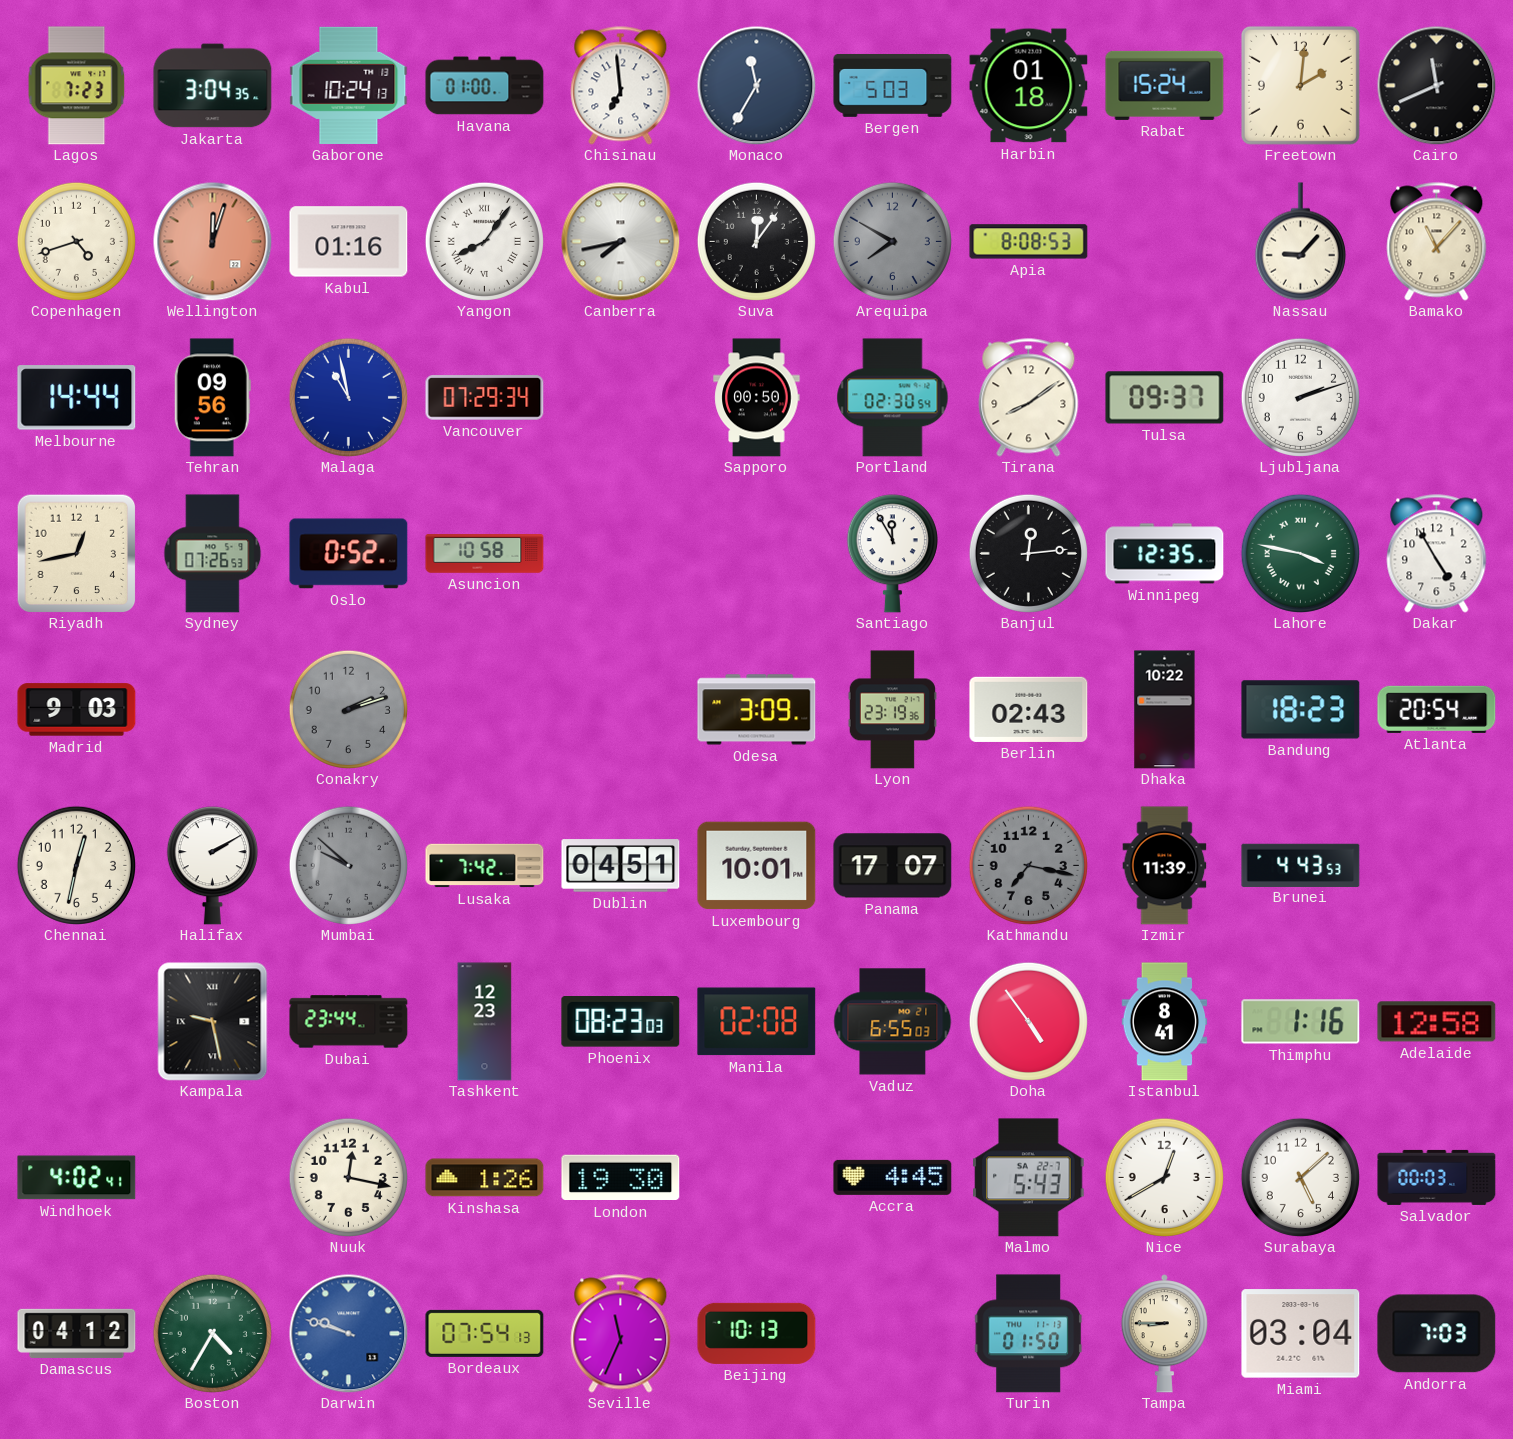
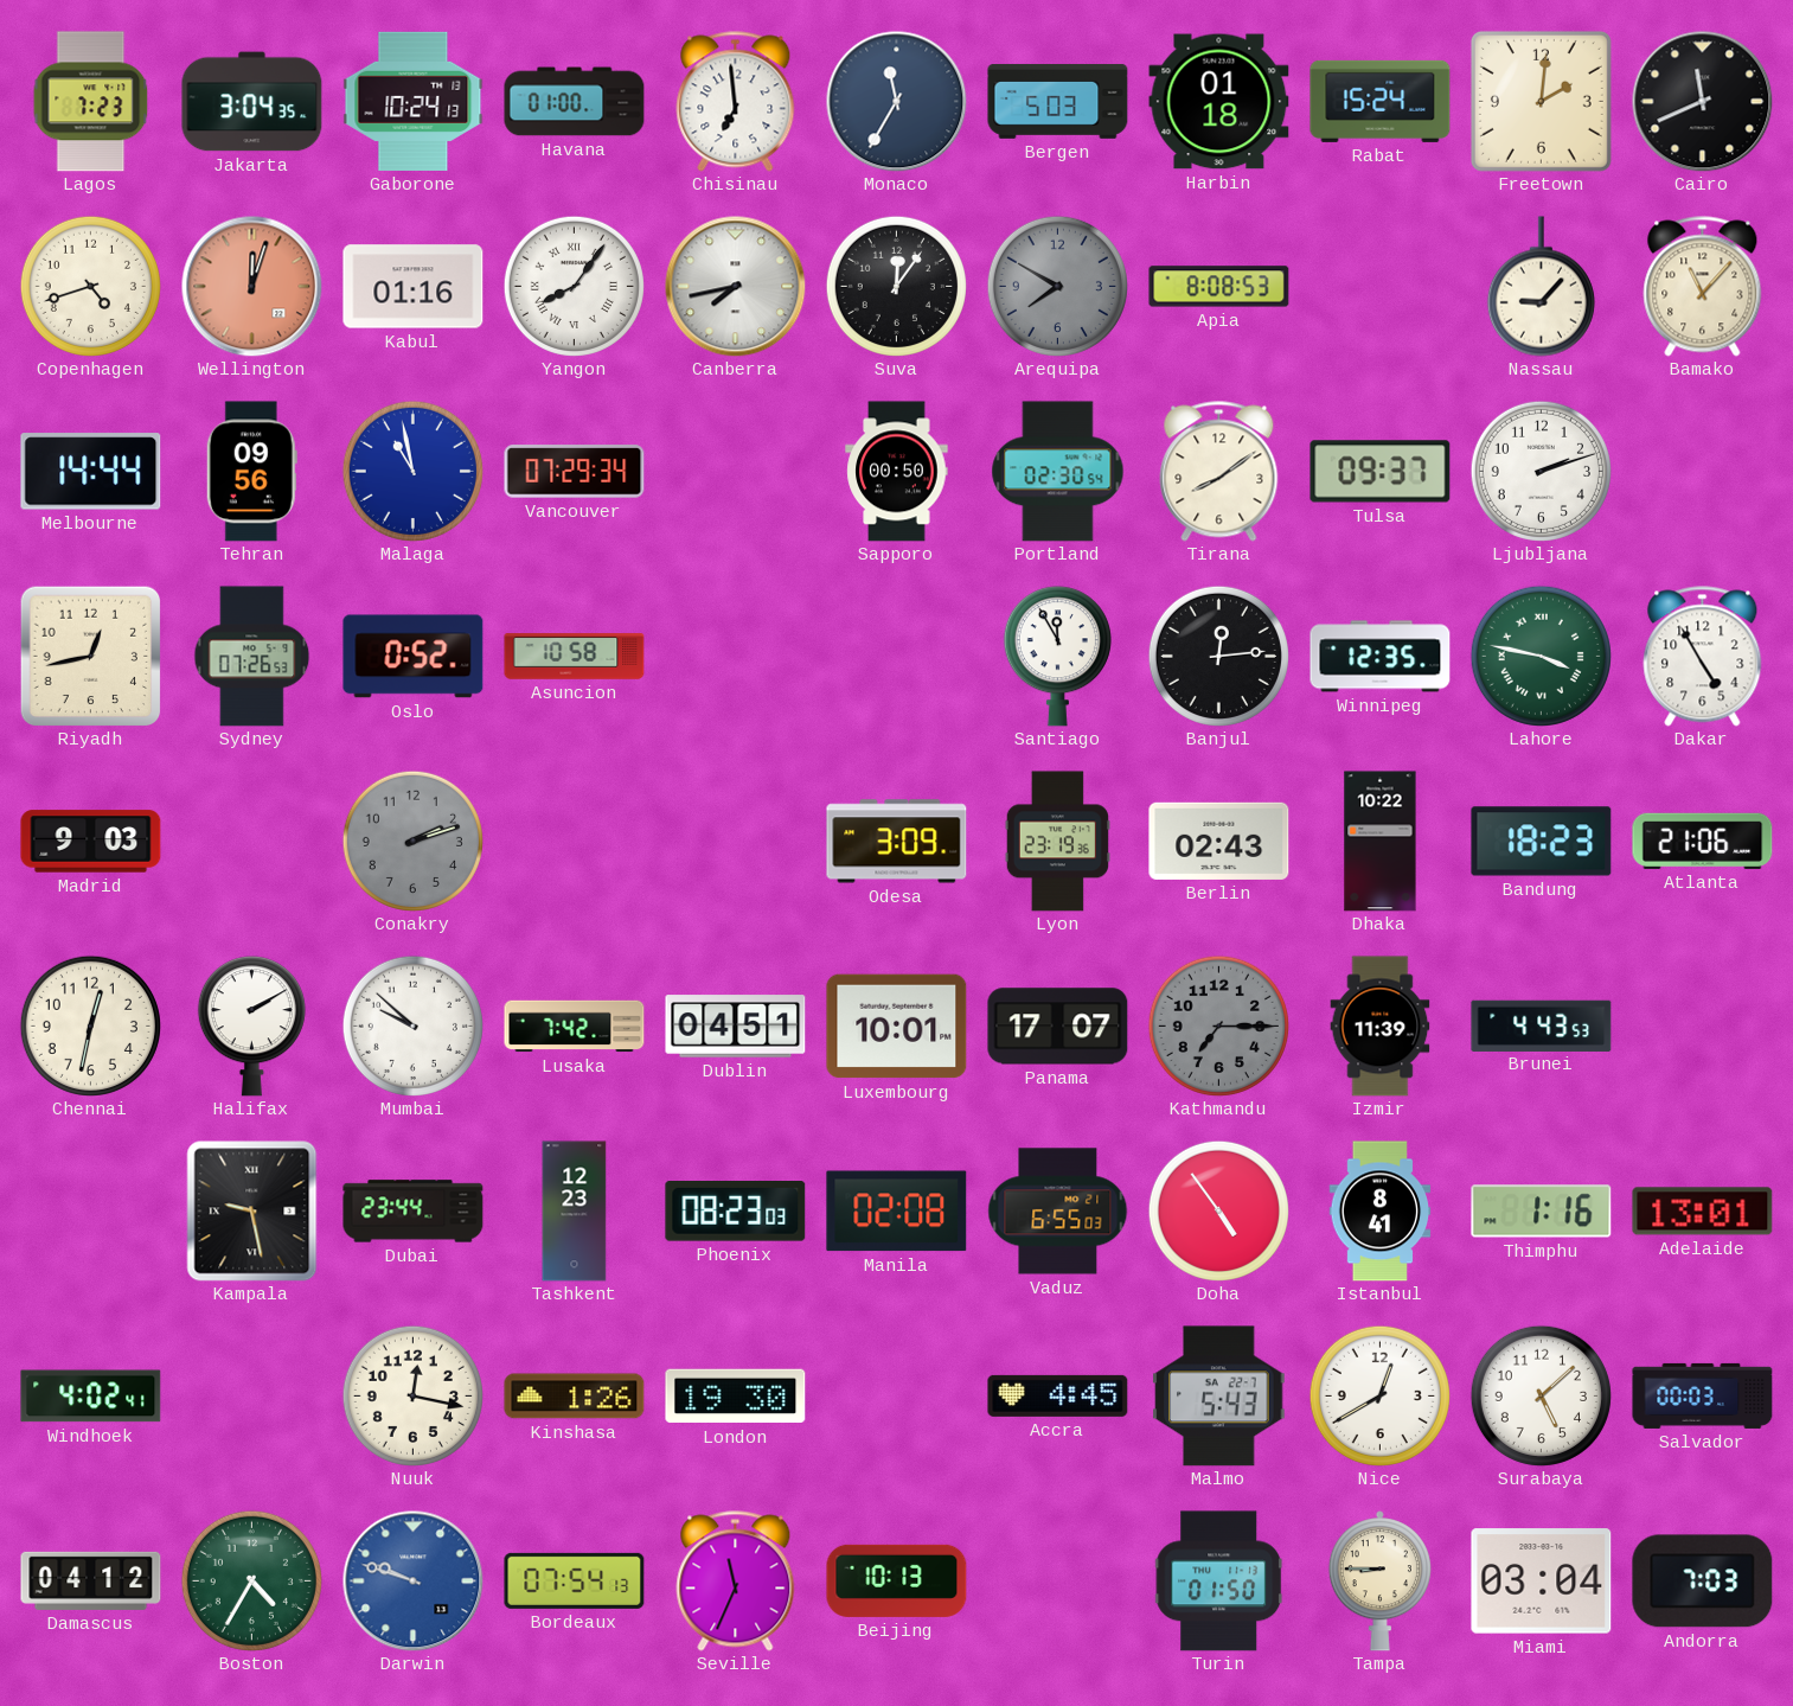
Atlanta: 20:54 -> 21:06 (1703, 841)
Mumbai dial: grey -> white (412, 1025)
Kathmandu: 7:17 -> 7:15 (1218, 1025)
Adelaide: 12:58 -> 13:01 (1703, 1212)
